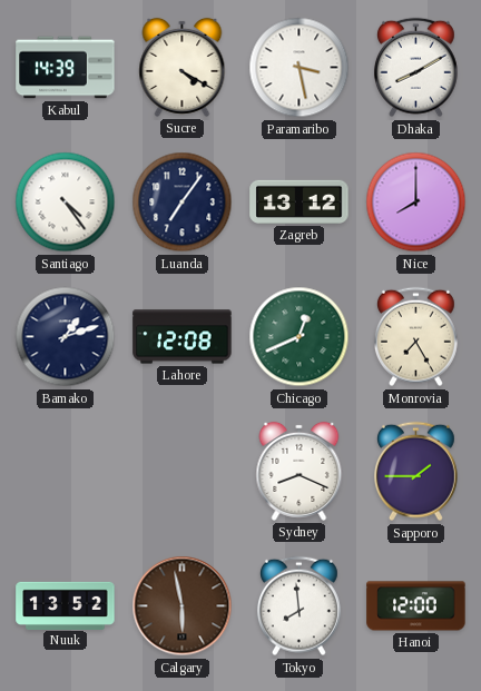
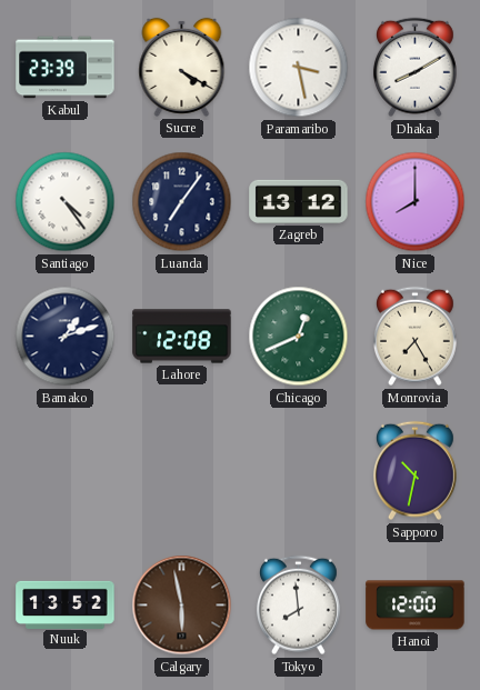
Kabul: 14:39 -> 23:39 (66, 68)
Sydney: 8:19 -> none (300, 471)
Sapporo: 1:45 -> 10:32 (414, 471)
